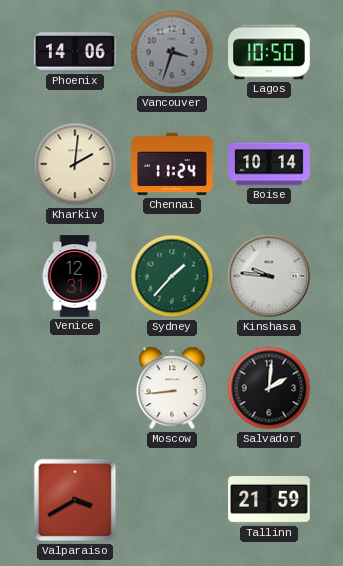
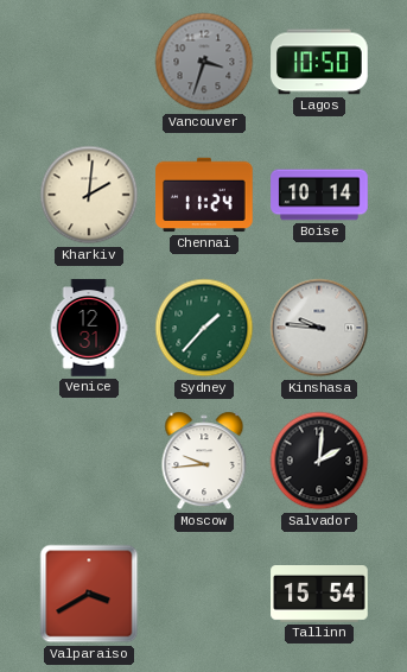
Phoenix: 14:06 -> none (75, 52)
Moscow: 8:44 -> 9:44 (204, 461)
Tallinn: 21:59 -> 15:54 (319, 595)
